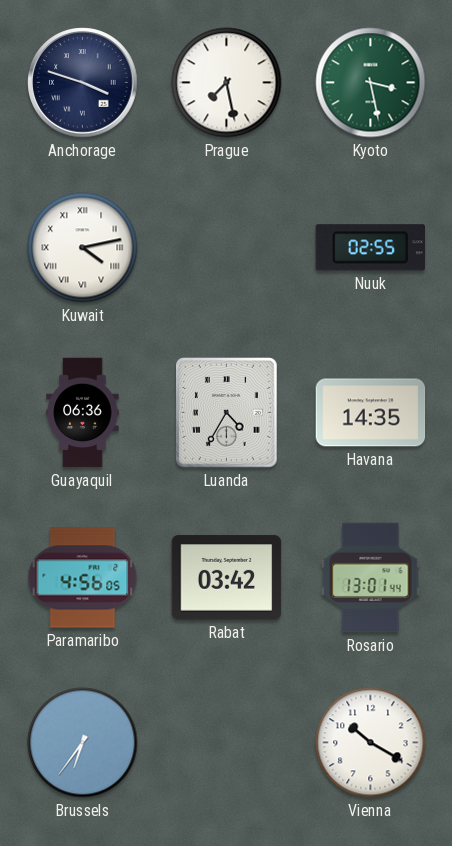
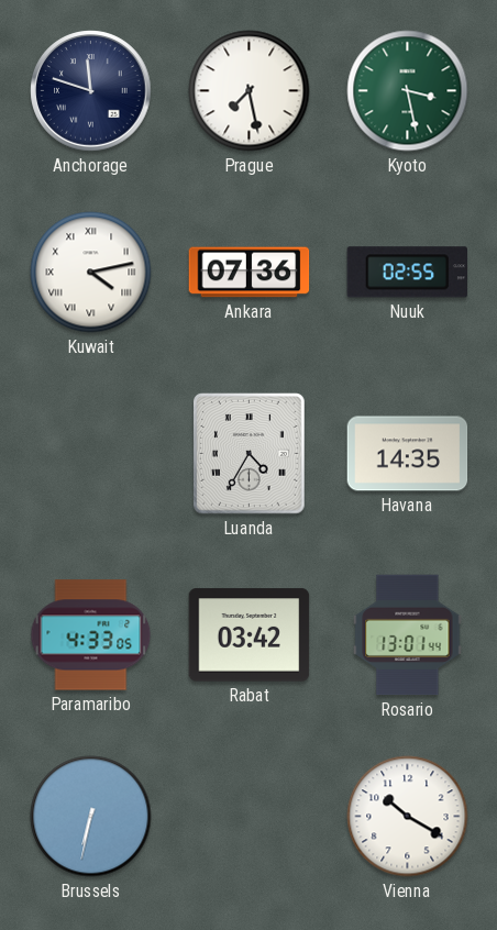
Anchorage: 3:48 -> 11:48 (91, 91)
Ankara: none -> 07:36 (250, 273)
Guayaquil: 06:36 -> none (83, 413)
Paramaribo: 4:56 -> 4:33 (91, 635)
Brussels: 6:36 -> 6:32 (91, 817)
